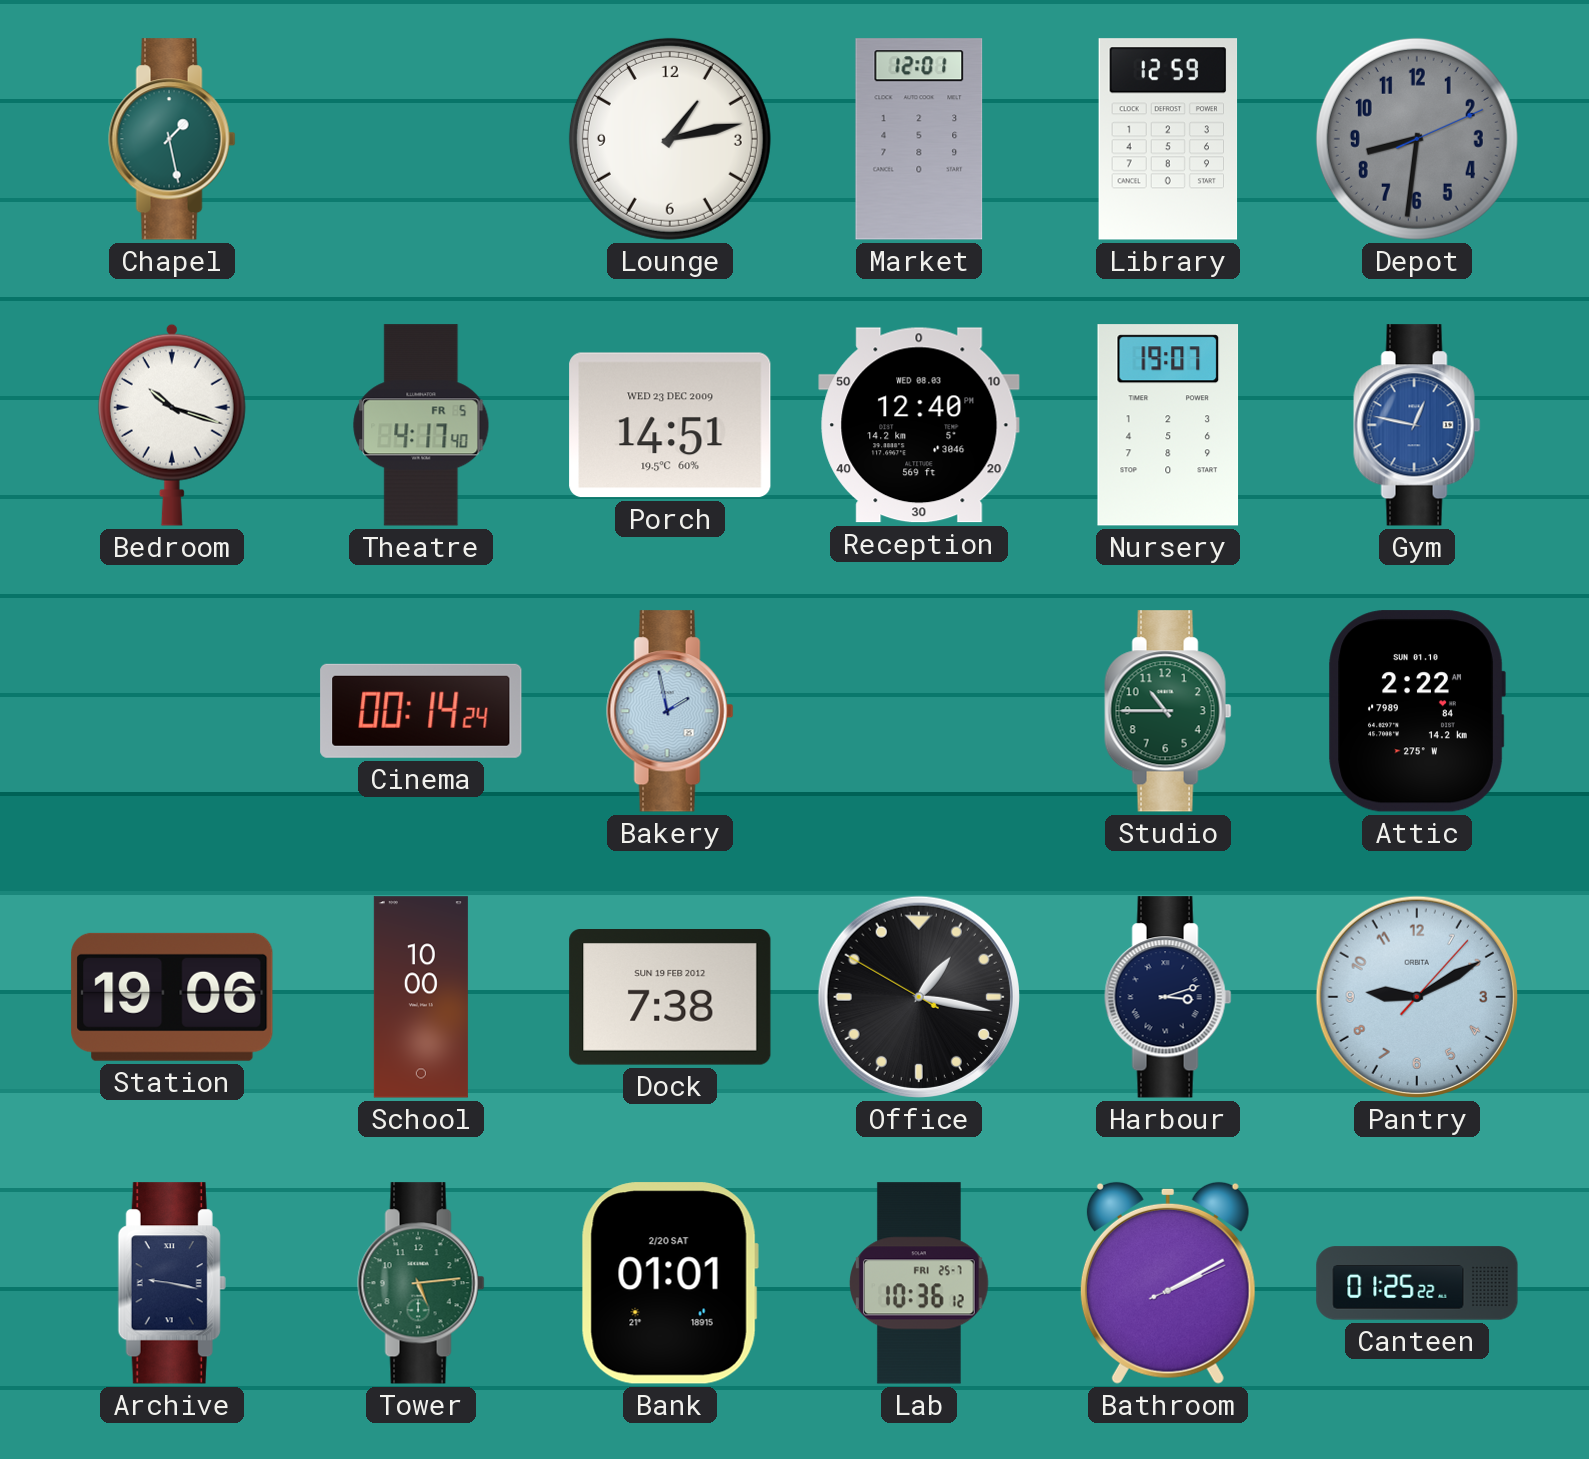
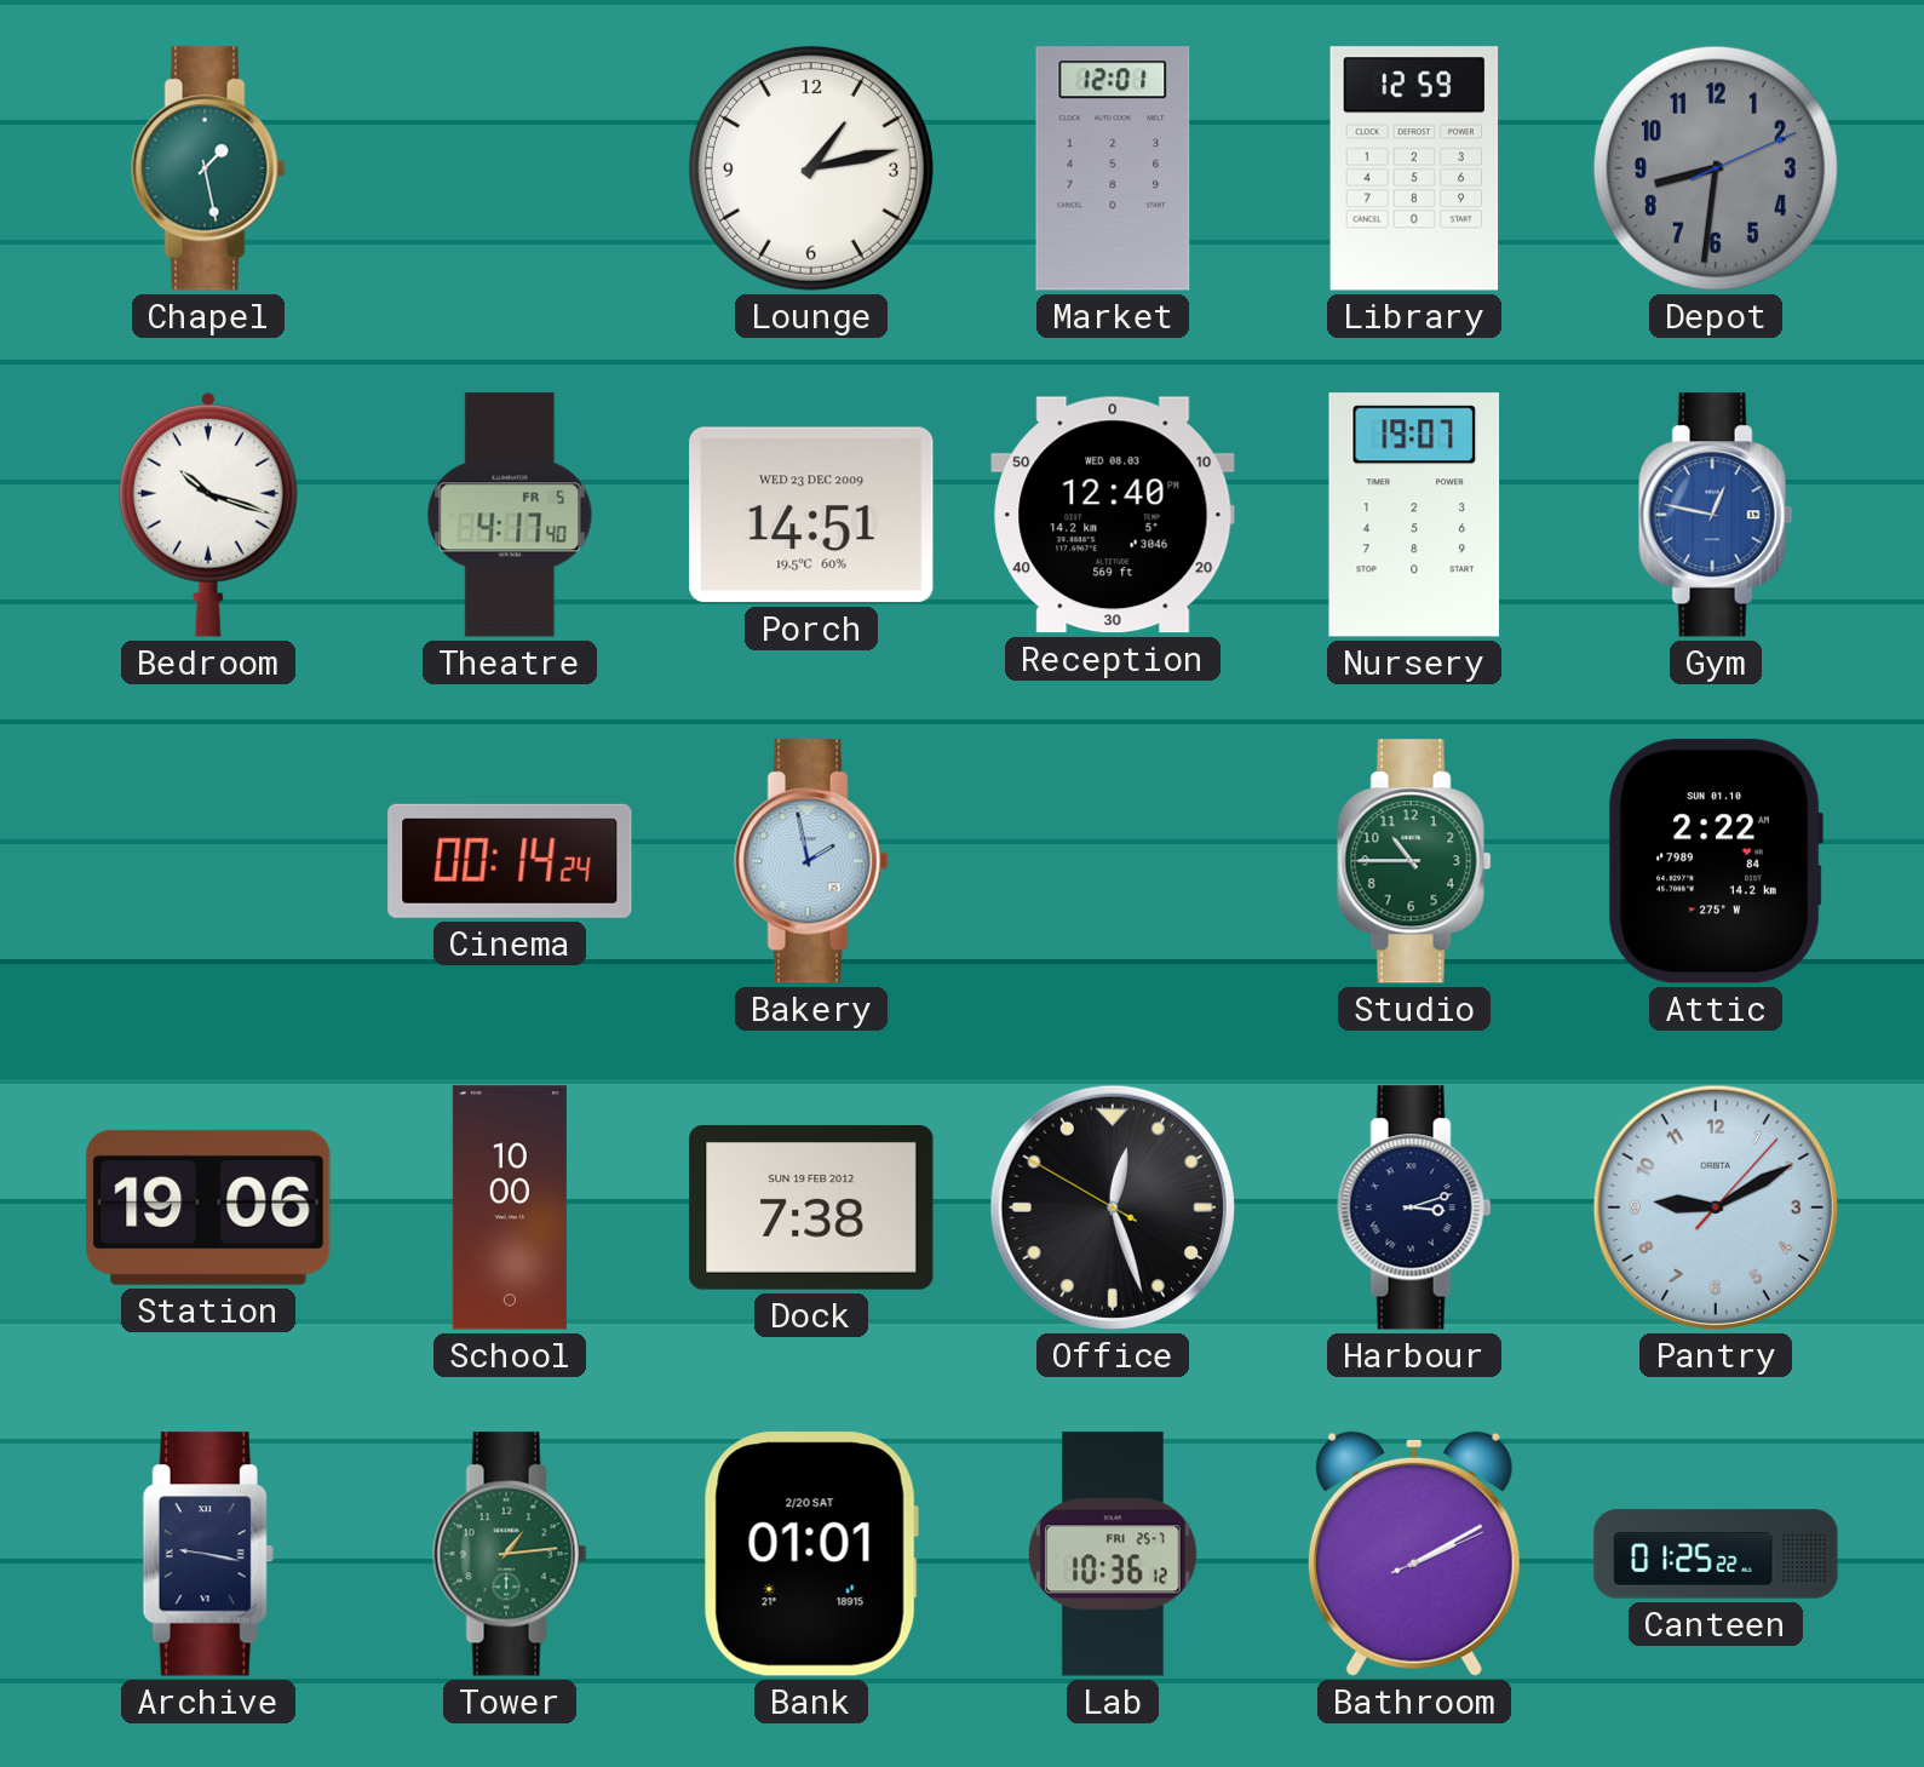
Office: 1:16 -> 12:26 (1113, 1207)
Tower: 5:14 -> 1:14 (510, 1554)
